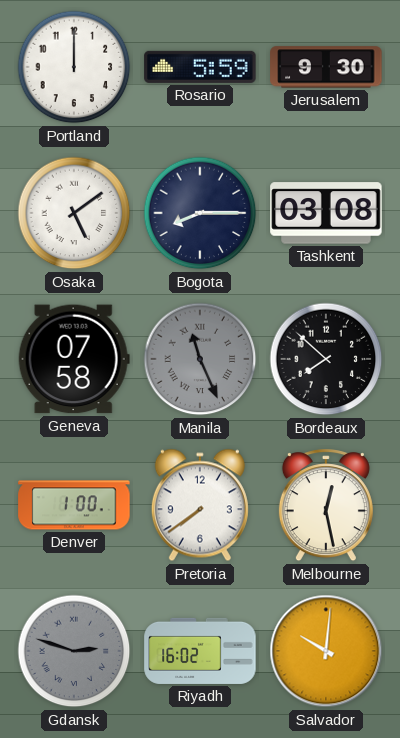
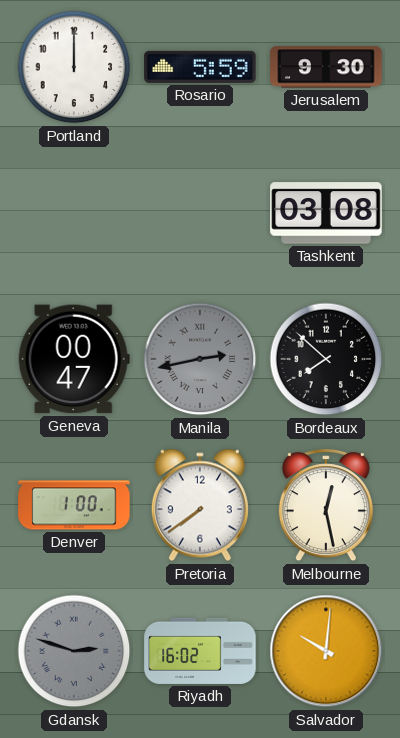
Osaka: 5:09 -> none (74, 213)
Bogota: 8:15 -> none (200, 213)
Geneva: 07:58 -> 00:47 (74, 359)
Manila: 11:26 -> 2:43 (200, 359)
